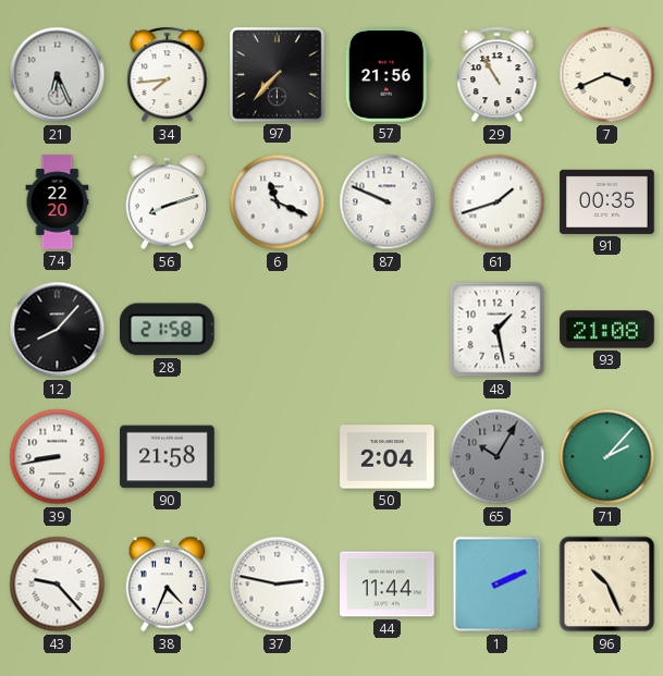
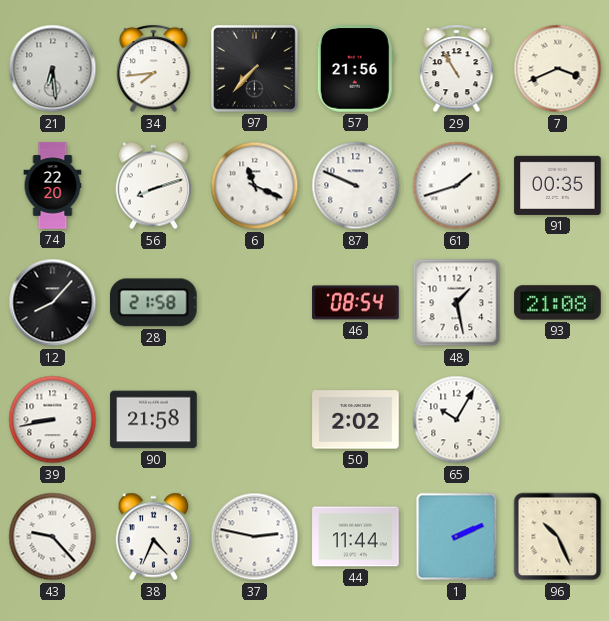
21: 6:26 -> 6:29 (53, 69)
46: none -> 08:54 (356, 303)
50: 2:04 -> 2:02 (356, 420)
65 dial: grey -> white (457, 420)
71: 2:07 -> none (607, 457)
